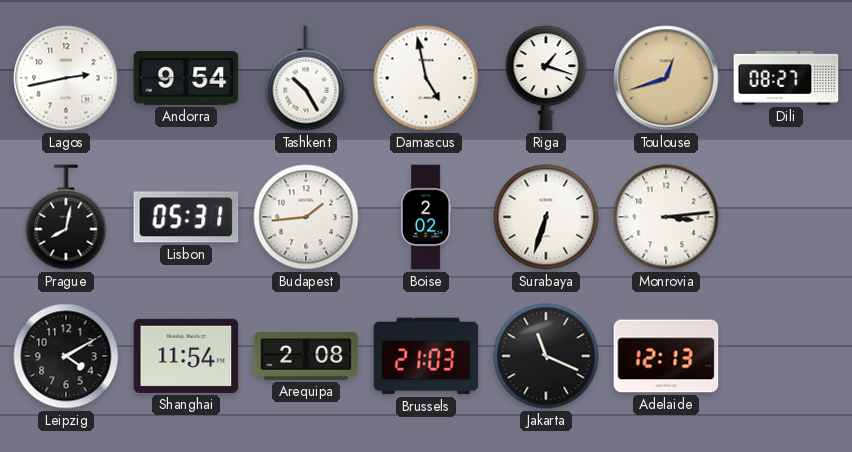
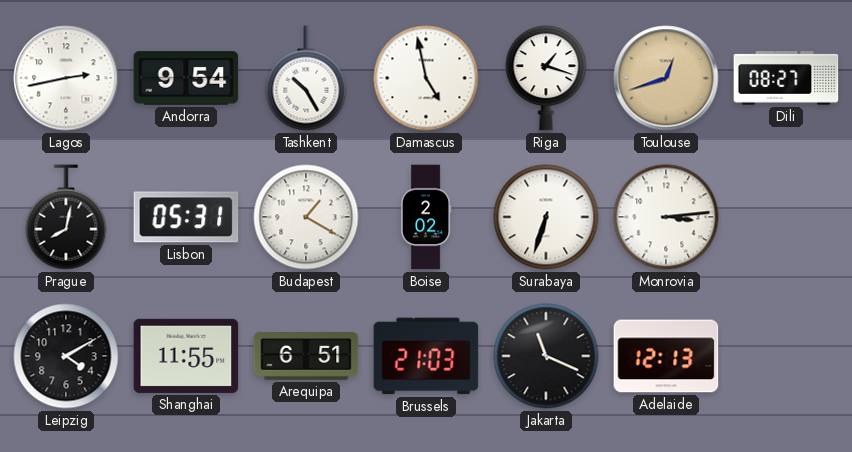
Budapest: 1:44 -> 1:20 (306, 217)
Shanghai: 11:54 -> 11:55 (186, 356)
Arequipa: 2:08 -> 6:51 (306, 356)
